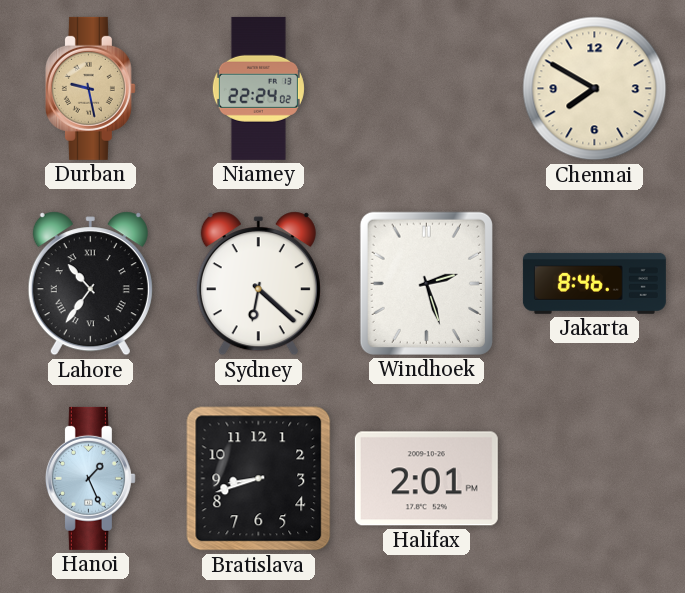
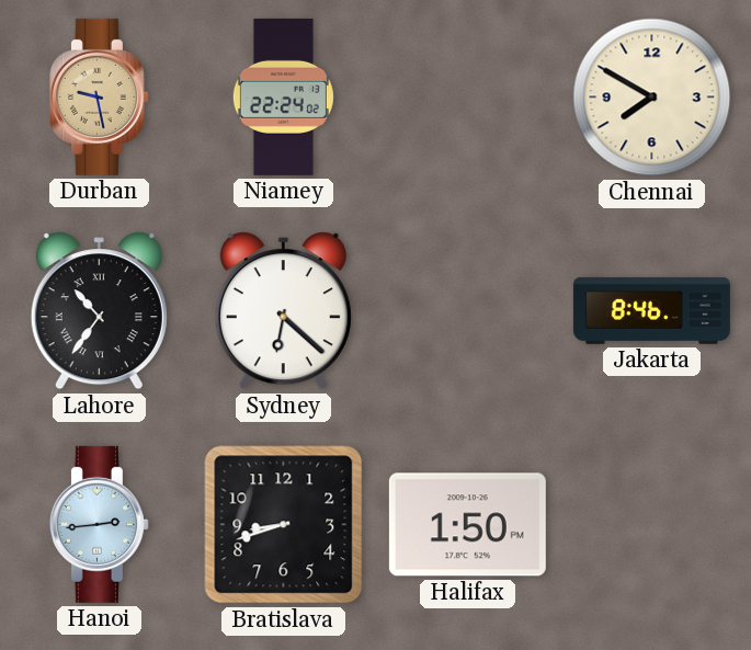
Windhoek: 2:27 -> none (426, 283)
Hanoi: 1:26 -> 2:44 (99, 524)
Halifax: 2:01 -> 1:50 (467, 525)
